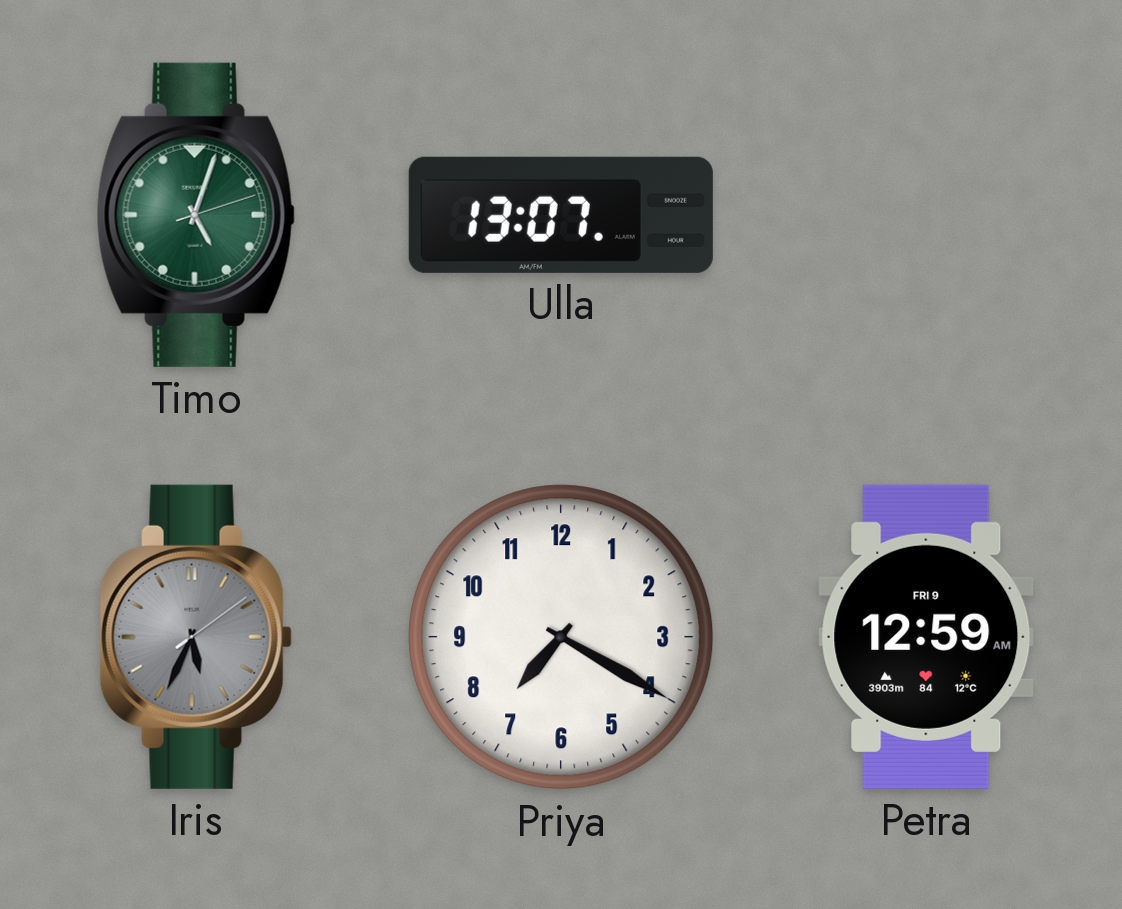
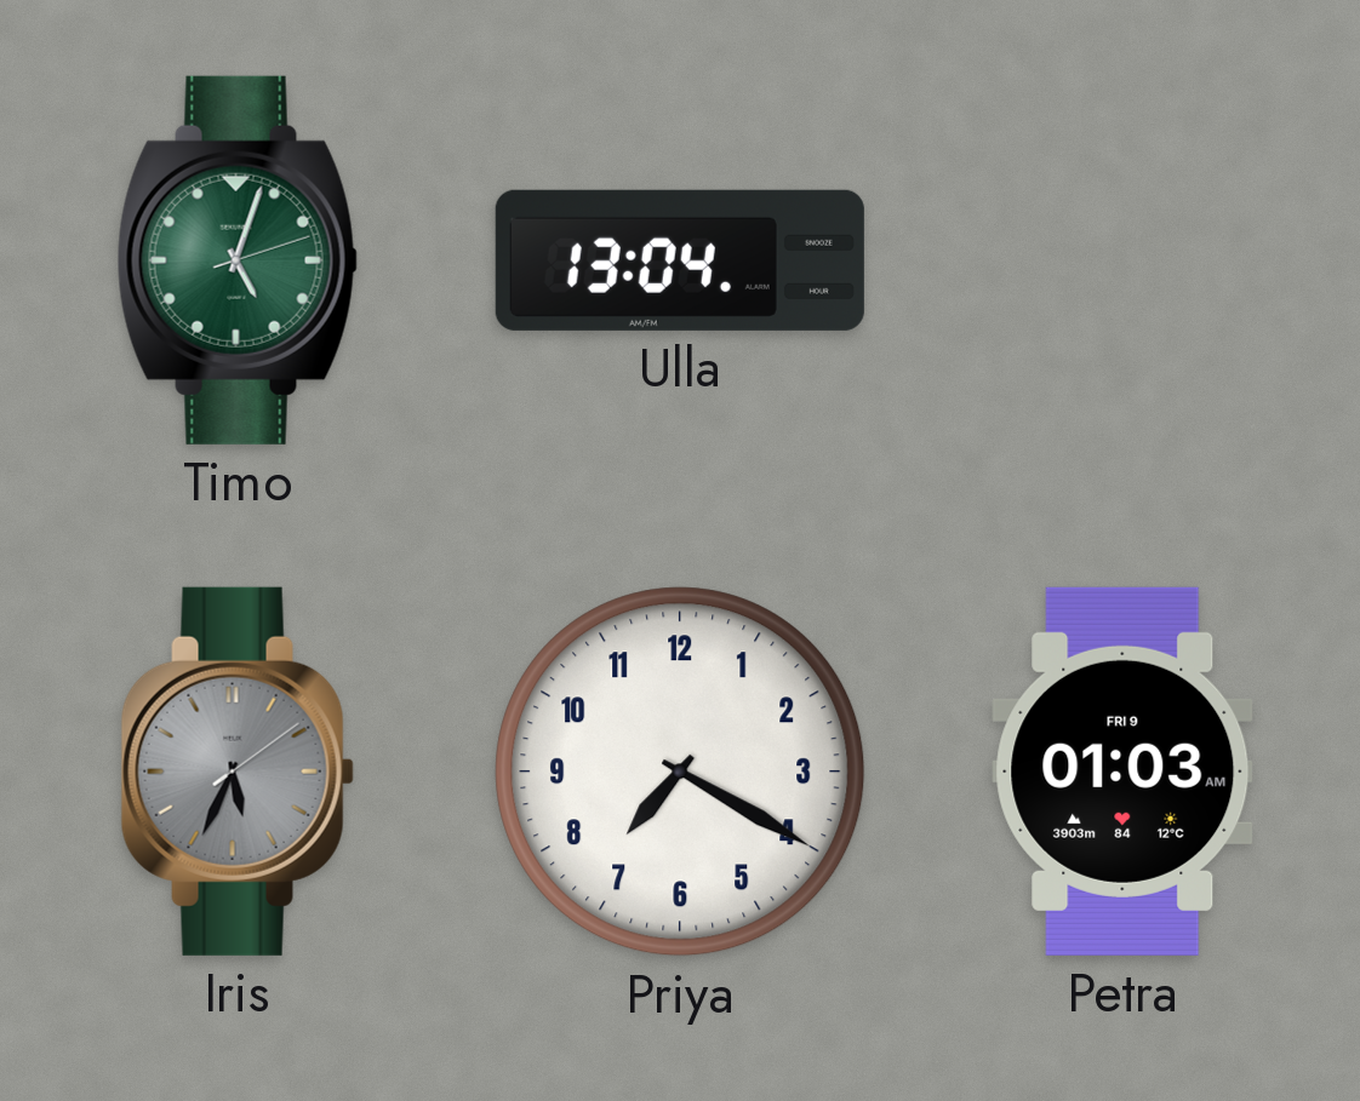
Ulla: 13:07 -> 13:04 (680, 260)
Petra: 12:59 -> 01:03 (1122, 772)
